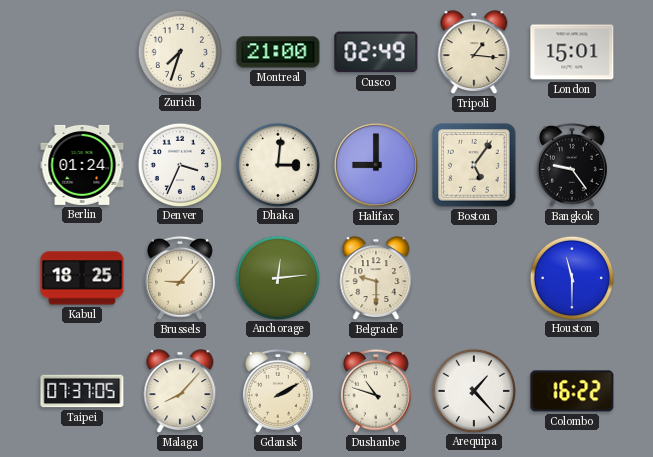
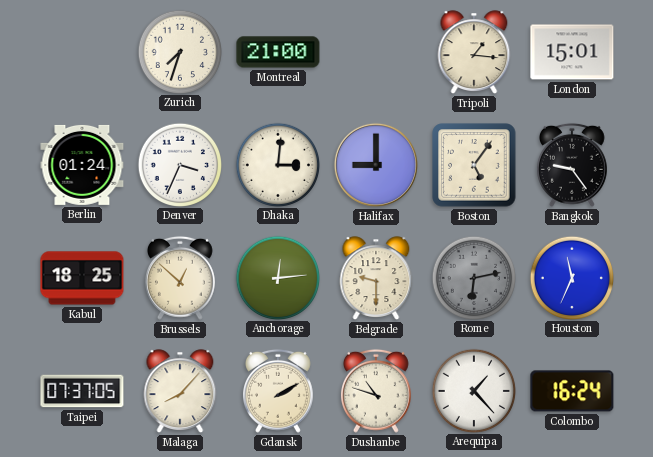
Cusco: 02:49 -> none (376, 52)
Brussels: 9:07 -> 12:52 (180, 278)
Rome: none -> 6:13 (473, 277)
Houston: 11:30 -> 11:34 (571, 277)
Colombo: 16:22 -> 16:24 (572, 391)
